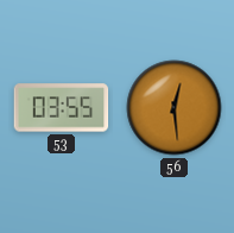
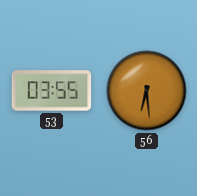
56: 12:29 -> 6:29 (147, 91)
